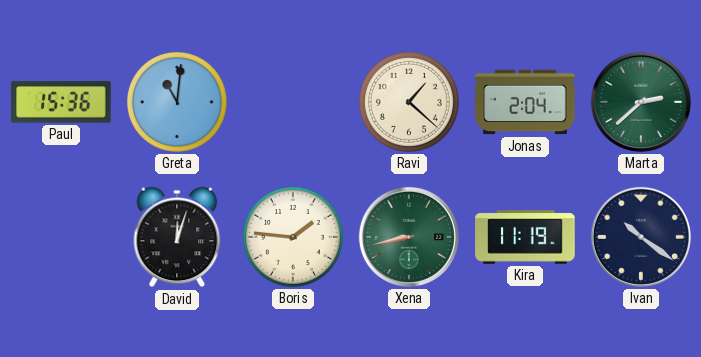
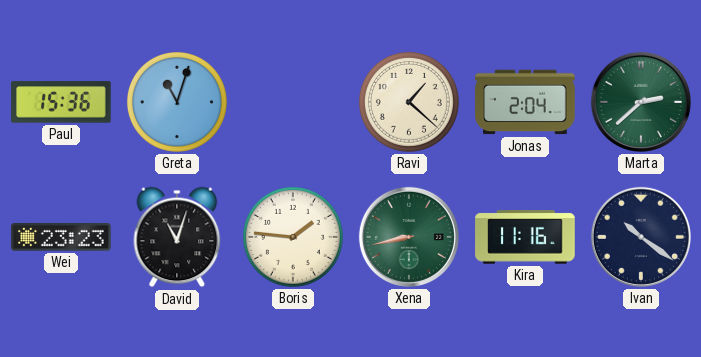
Greta: 11:01 -> 11:03 (177, 102)
Wei: none -> 23:23 (61, 237)
David: 12:03 -> 11:03 (177, 237)
Kira: 11:19 -> 11:16 (525, 237)
